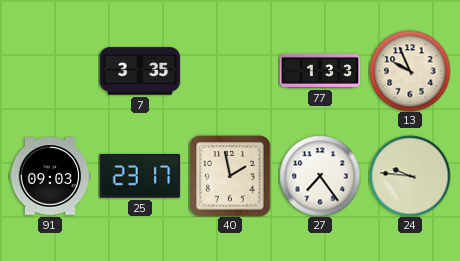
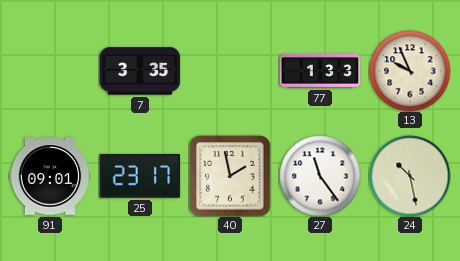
91: 09:03 -> 09:01 (50, 176)
27: 7:24 -> 11:24 (320, 176)
24: 9:46 -> 10:28 (410, 176)
